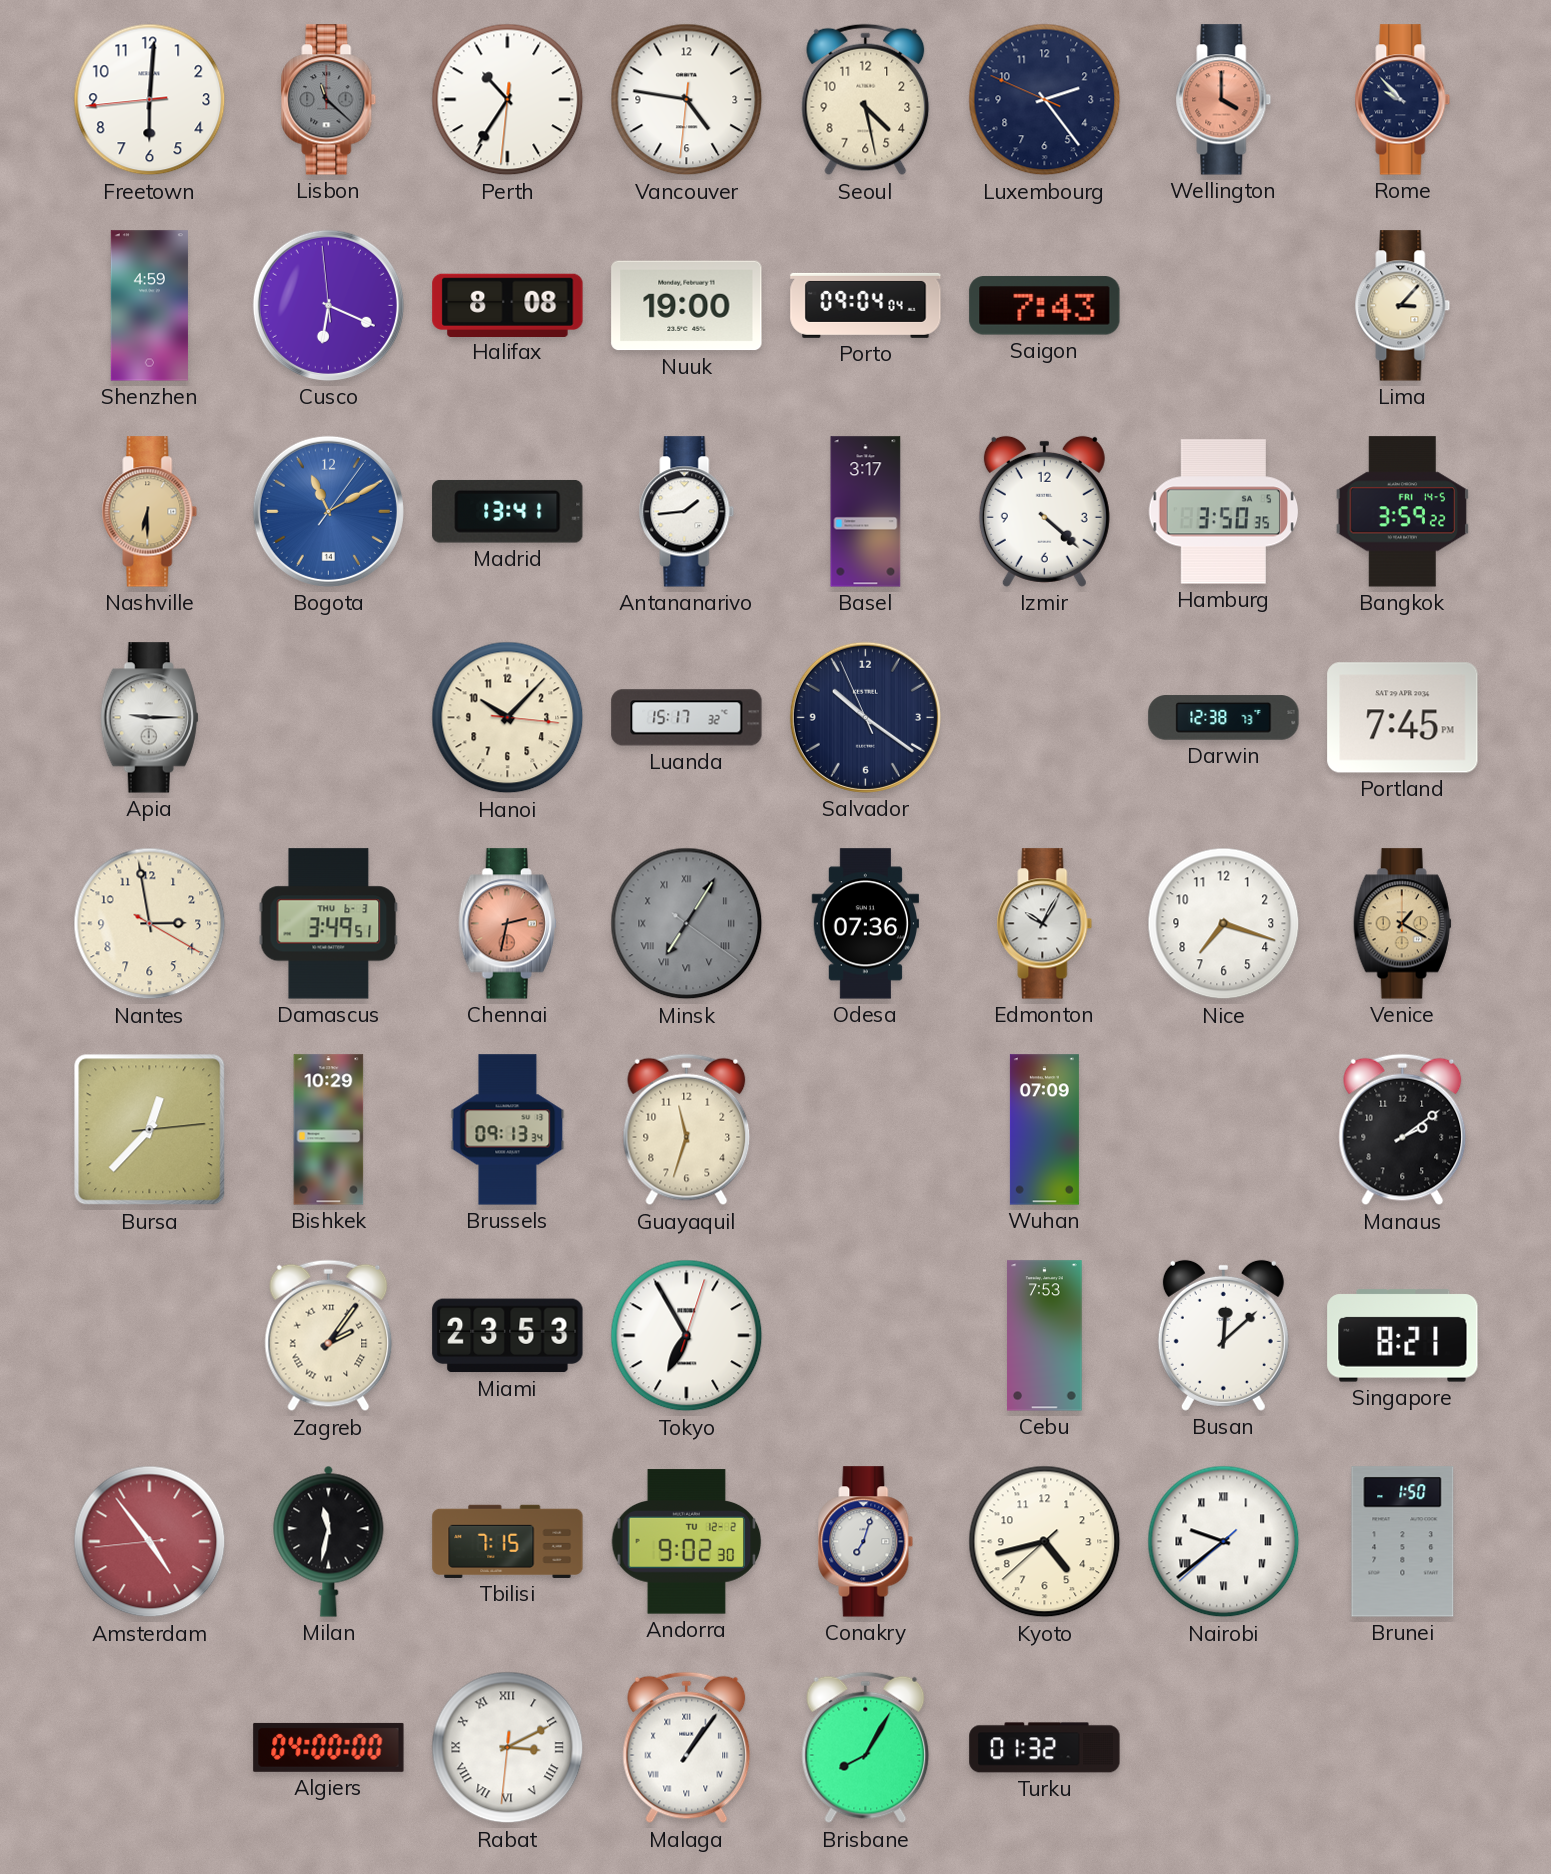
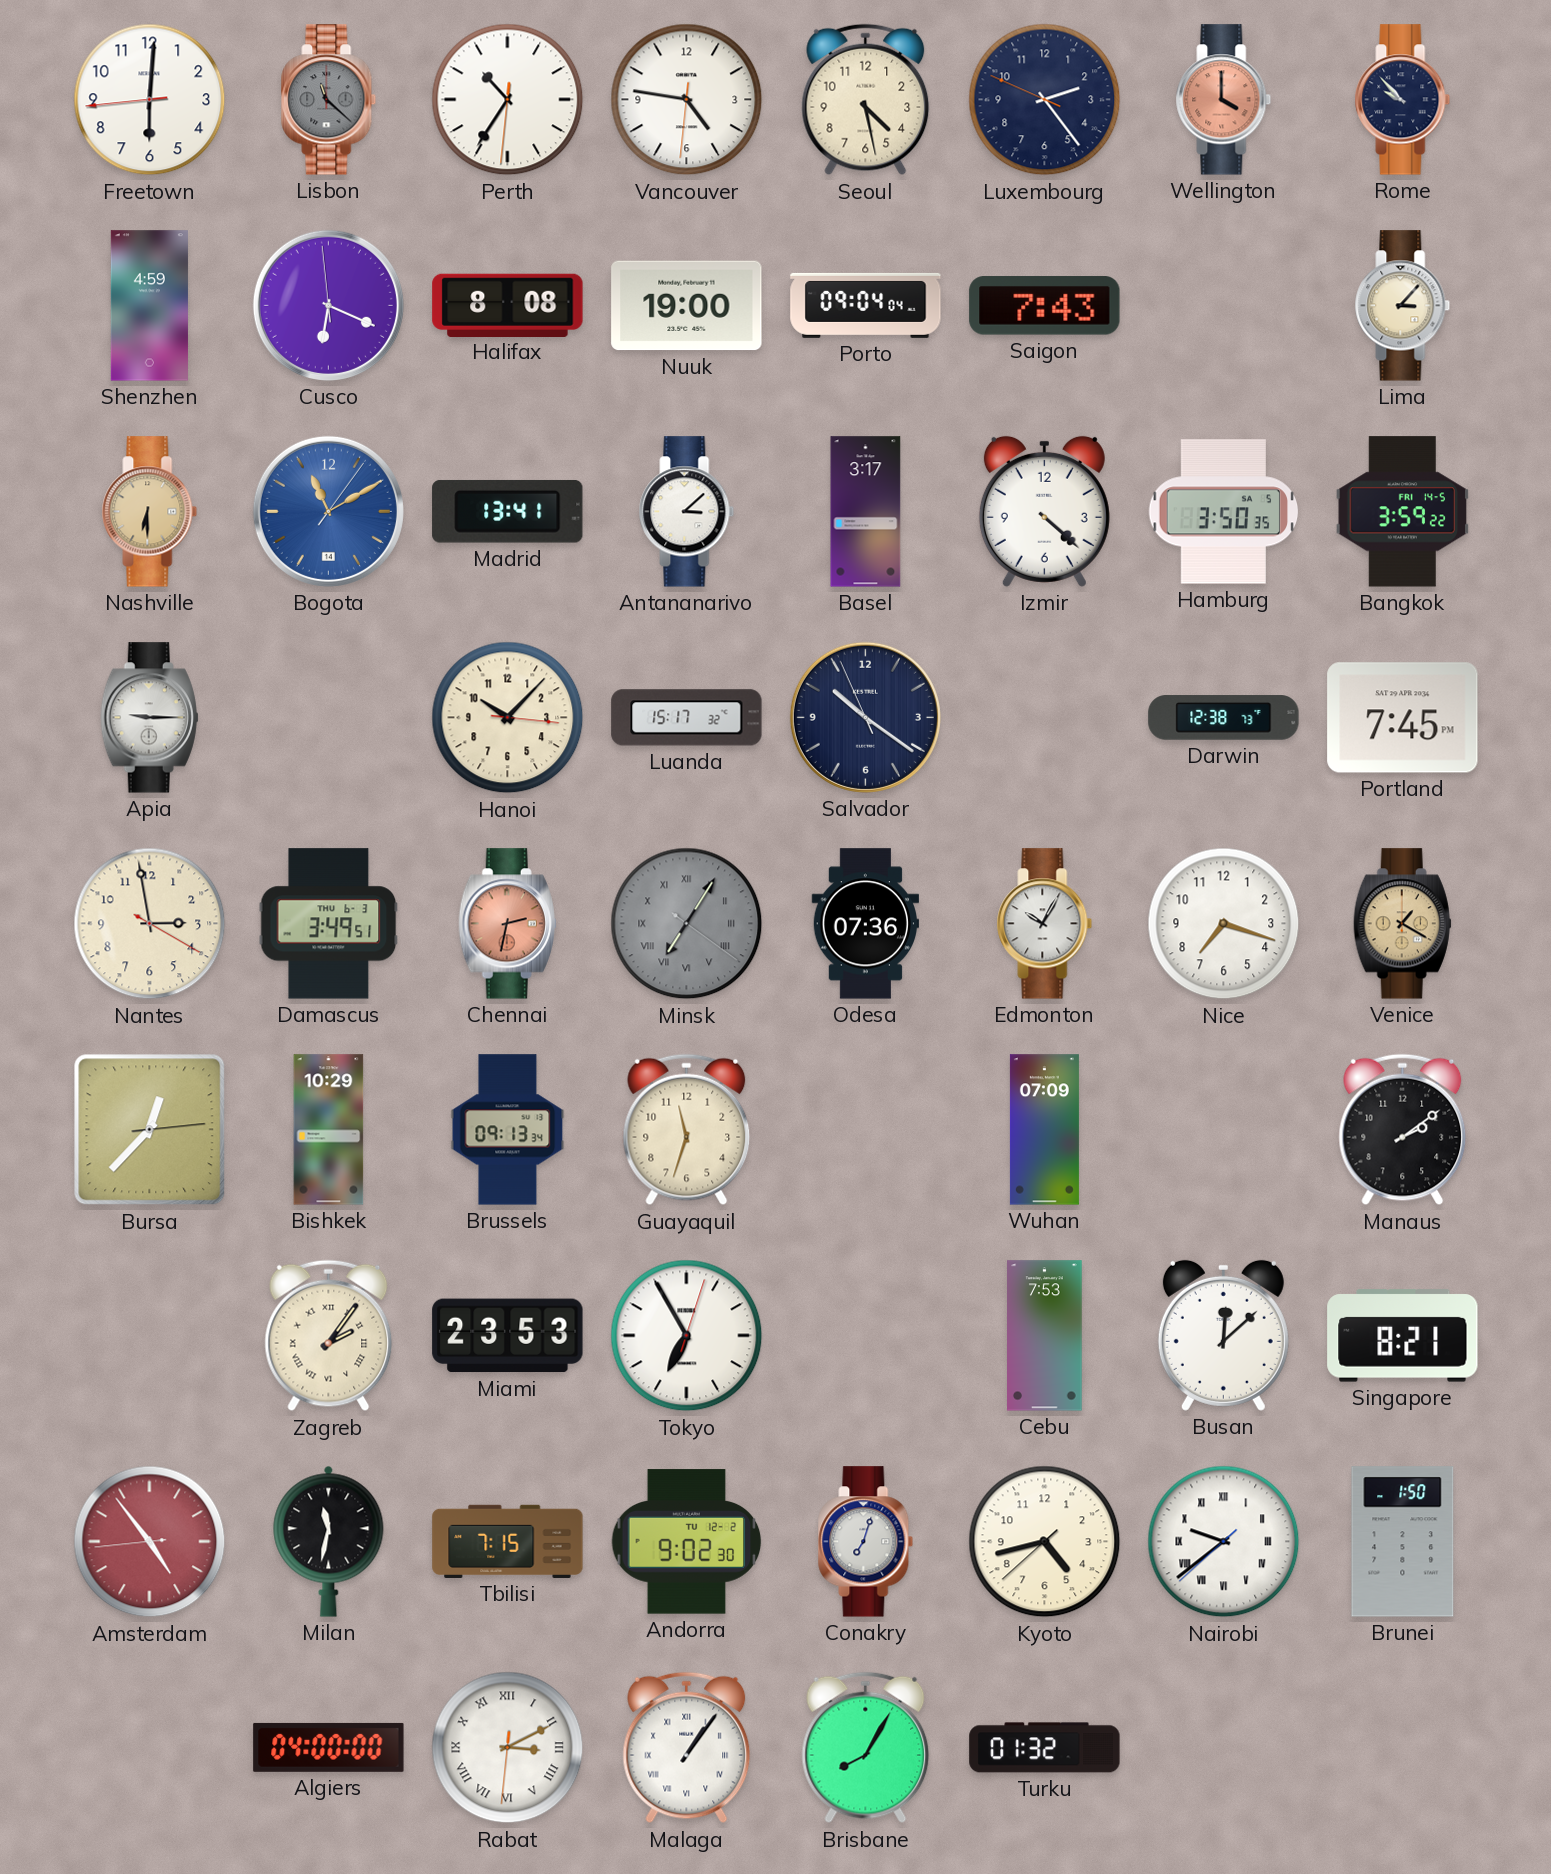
Antananarivo: 1:44 -> 3:08 (687, 512)
